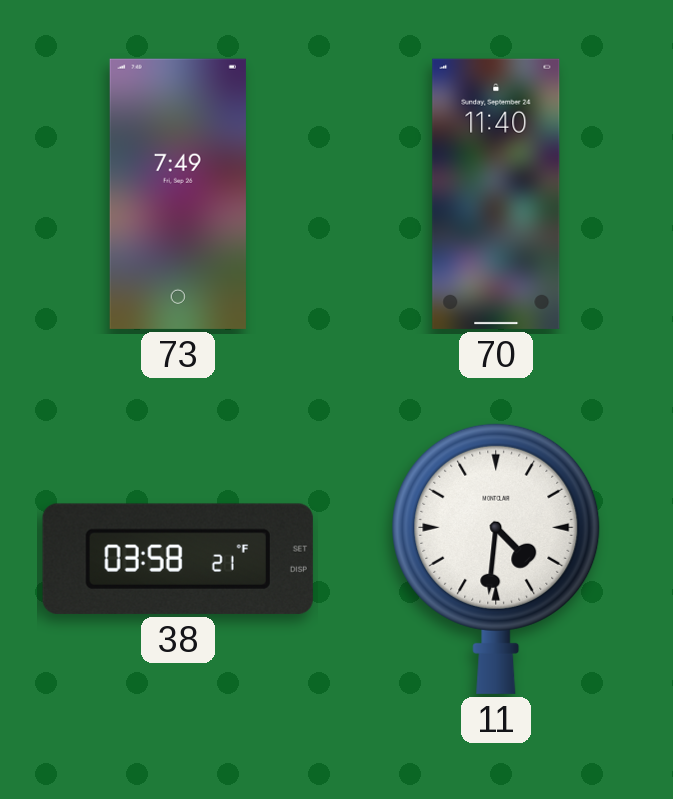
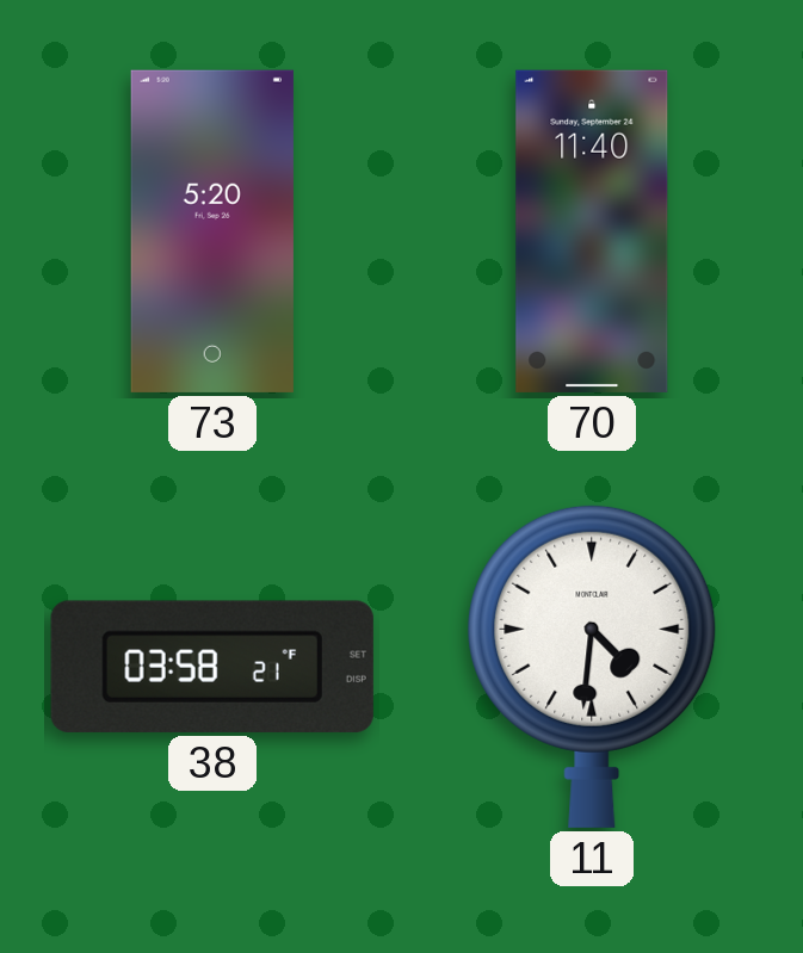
73: 7:49 -> 5:20 (212, 231)
